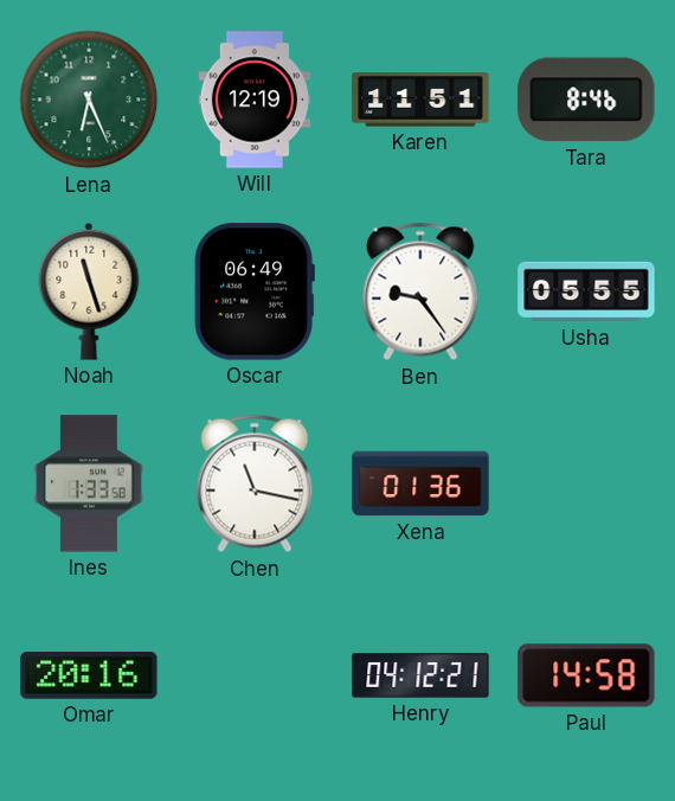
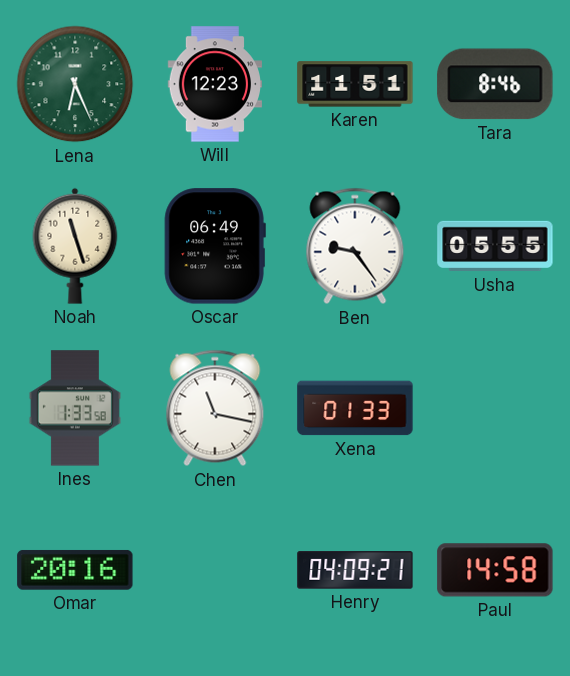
Will: 12:19 -> 12:23 (215, 84)
Xena: 01:36 -> 01:33 (355, 408)
Henry: 04:12 -> 04:09 (355, 570)
